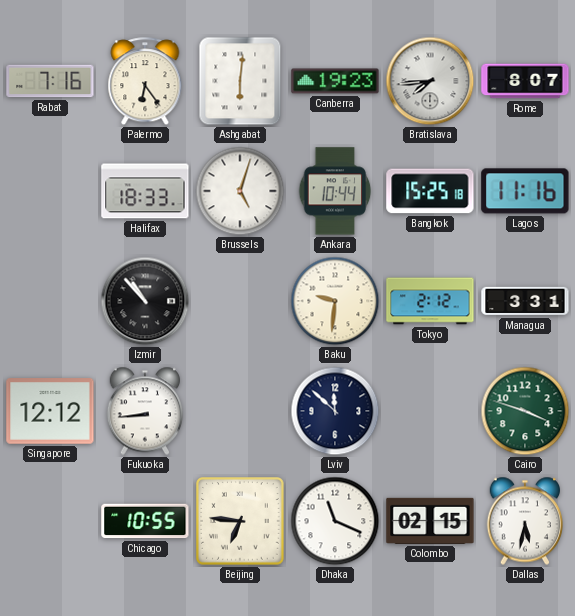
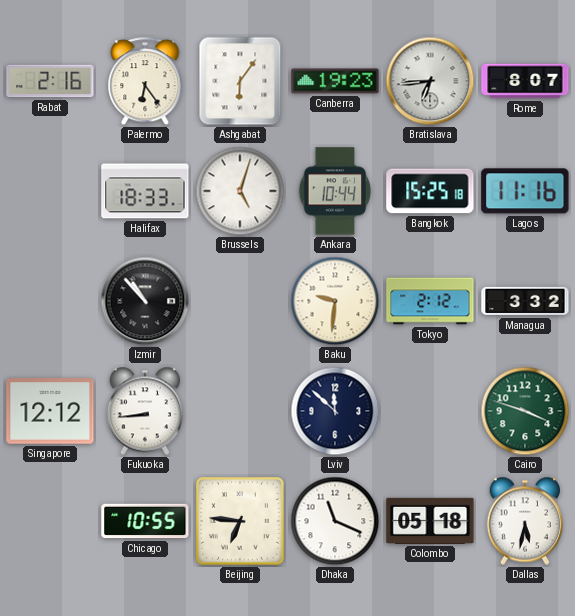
Rabat: 7:16 -> 2:16 (50, 81)
Ashgabat: 6:01 -> 6:06 (240, 81)
Bratislava: 7:44 -> 6:44 (430, 81)
Managua: 3:31 -> 3:32 (525, 301)
Colombo: 02:15 -> 05:18 (430, 521)
